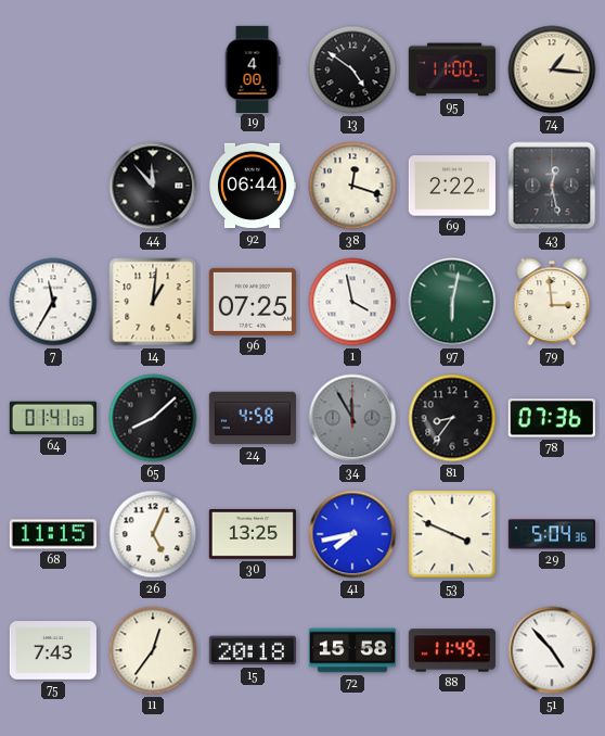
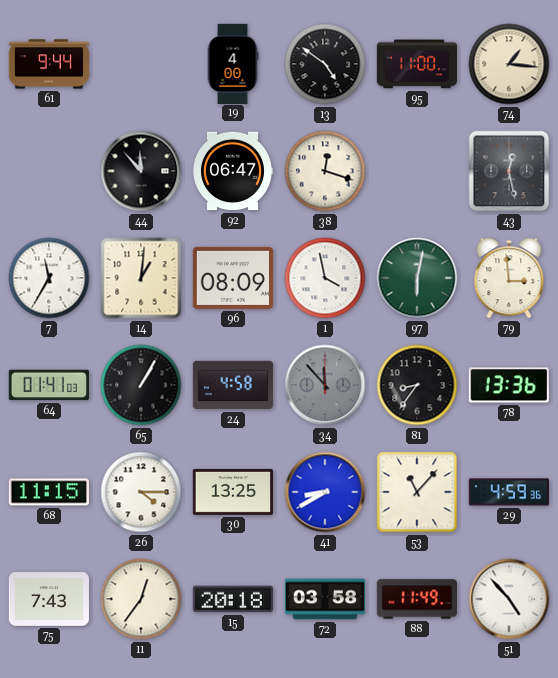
61: none -> 9:44 (49, 64)
92: 06:44 -> 06:47 (232, 171)
69: 2:22 -> none (452, 186)
96: 07:25 -> 08:09 (233, 278)
65: 8:08 -> 1:05 (141, 385)
34: 11:55 -> 11:53 (325, 385)
78: 07:36 -> 13:36 (509, 385)
26: 5:04 -> 4:15 (141, 492)
41: 7:43 -> 8:40 (325, 492)
53: 3:49 -> 11:07 (417, 492)
29: 5:04 -> 4:59 (508, 492)
72: 15:58 -> 03:58 (324, 599)
